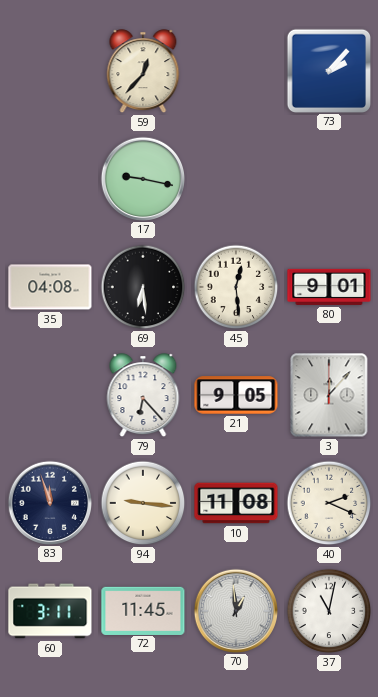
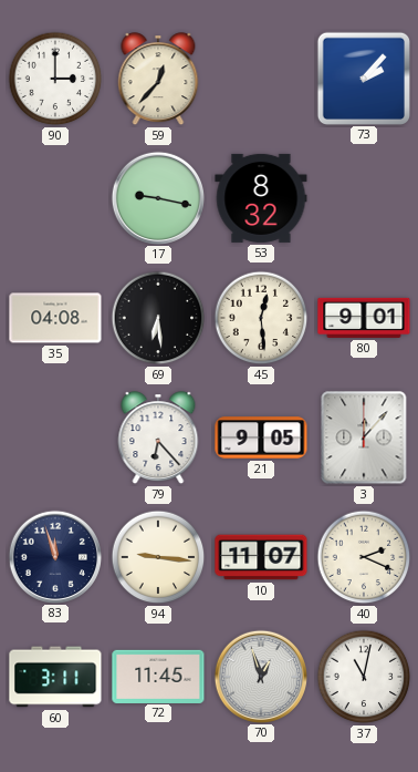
90: none -> 3:00 (55, 79)
53: none -> 8:32 (261, 198)
10: 11:08 -> 11:07 (261, 557)
70: 12:59 -> 12:57 (260, 676)
